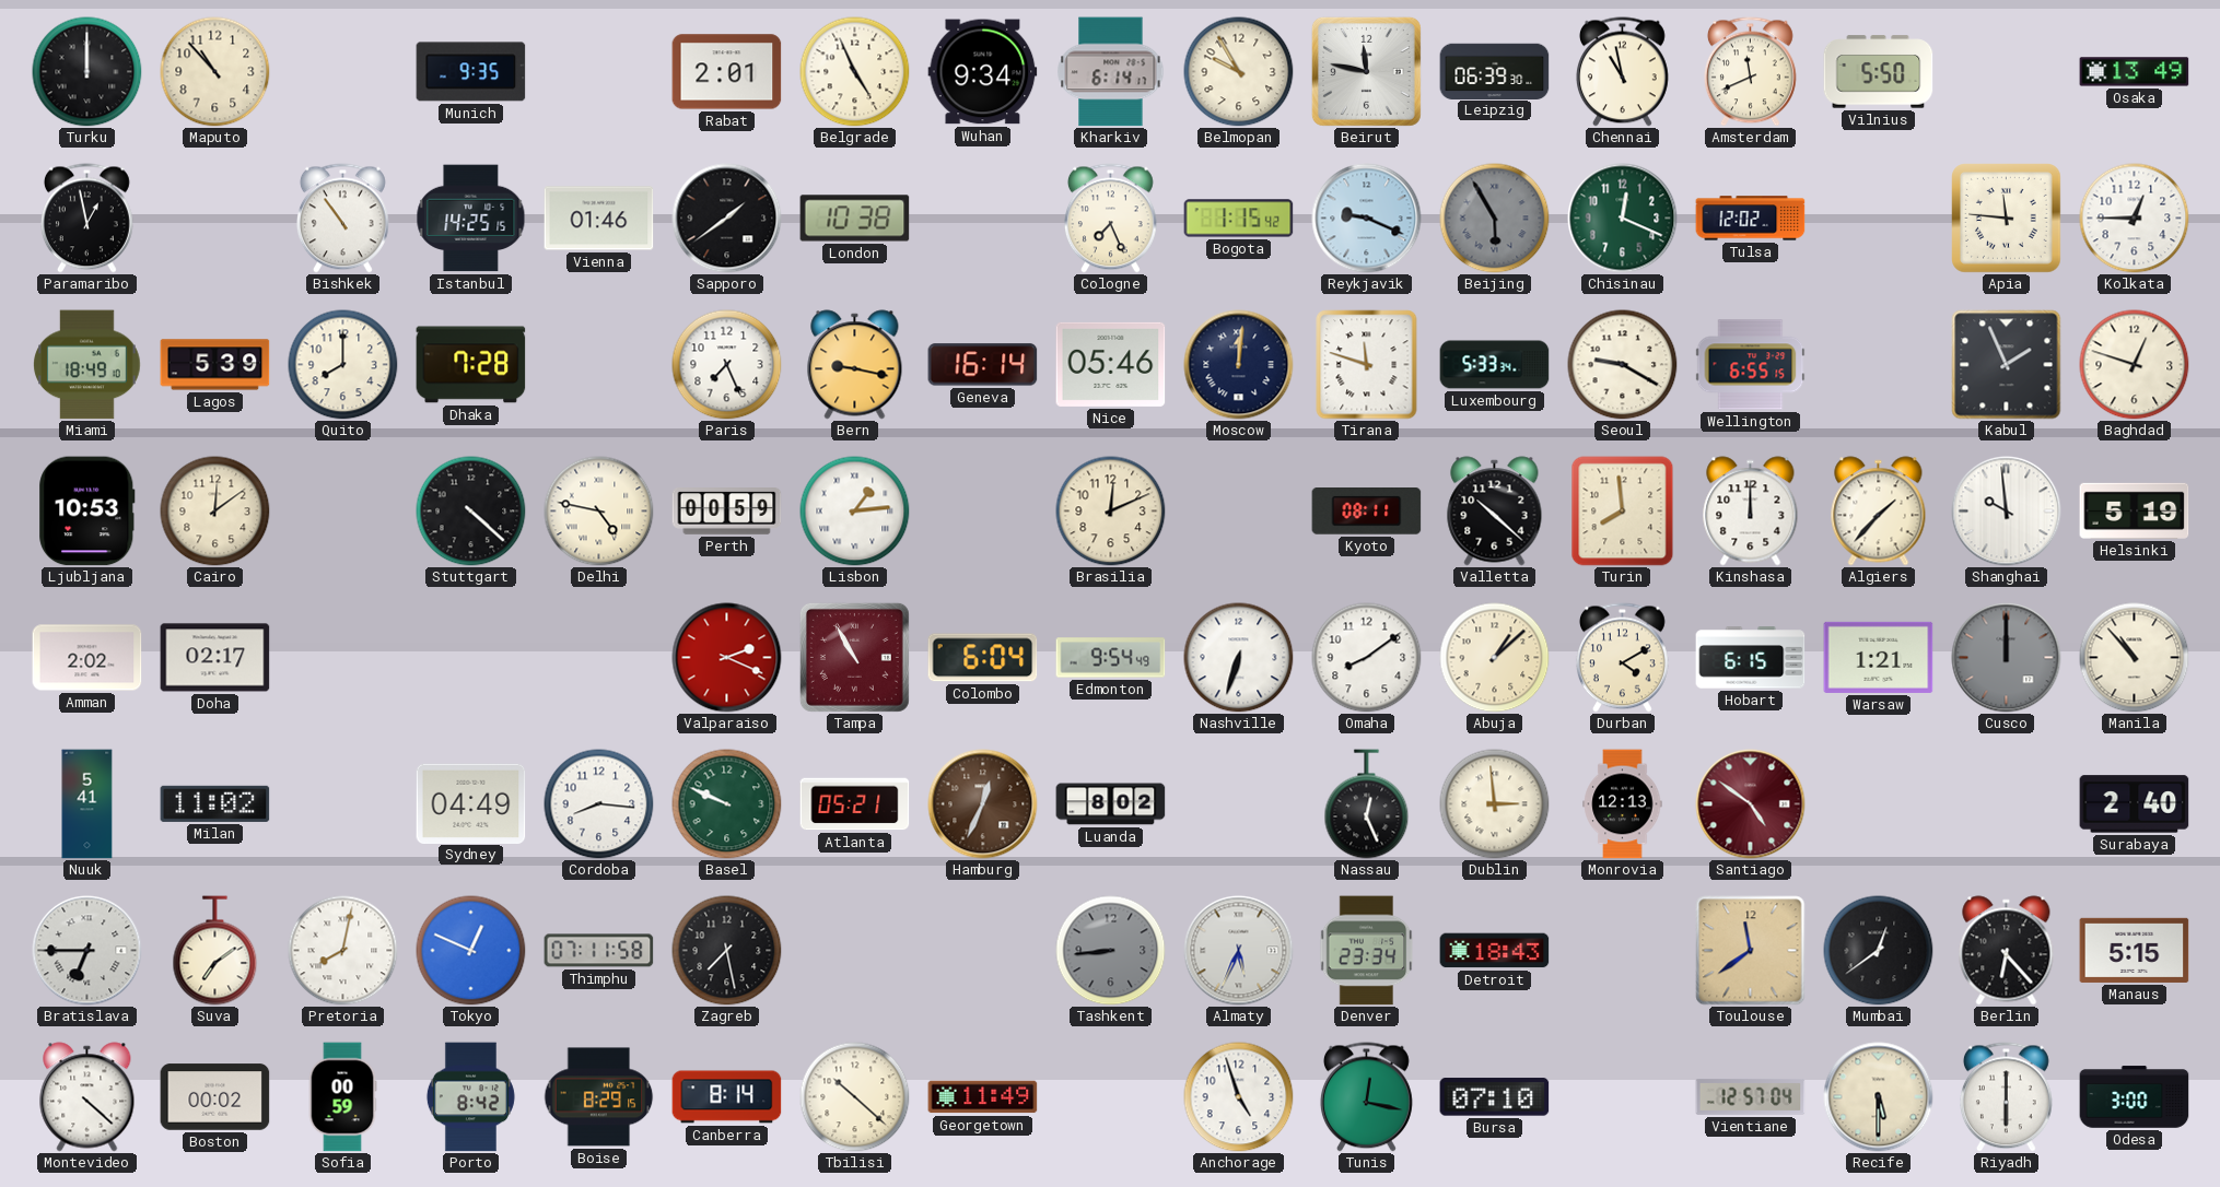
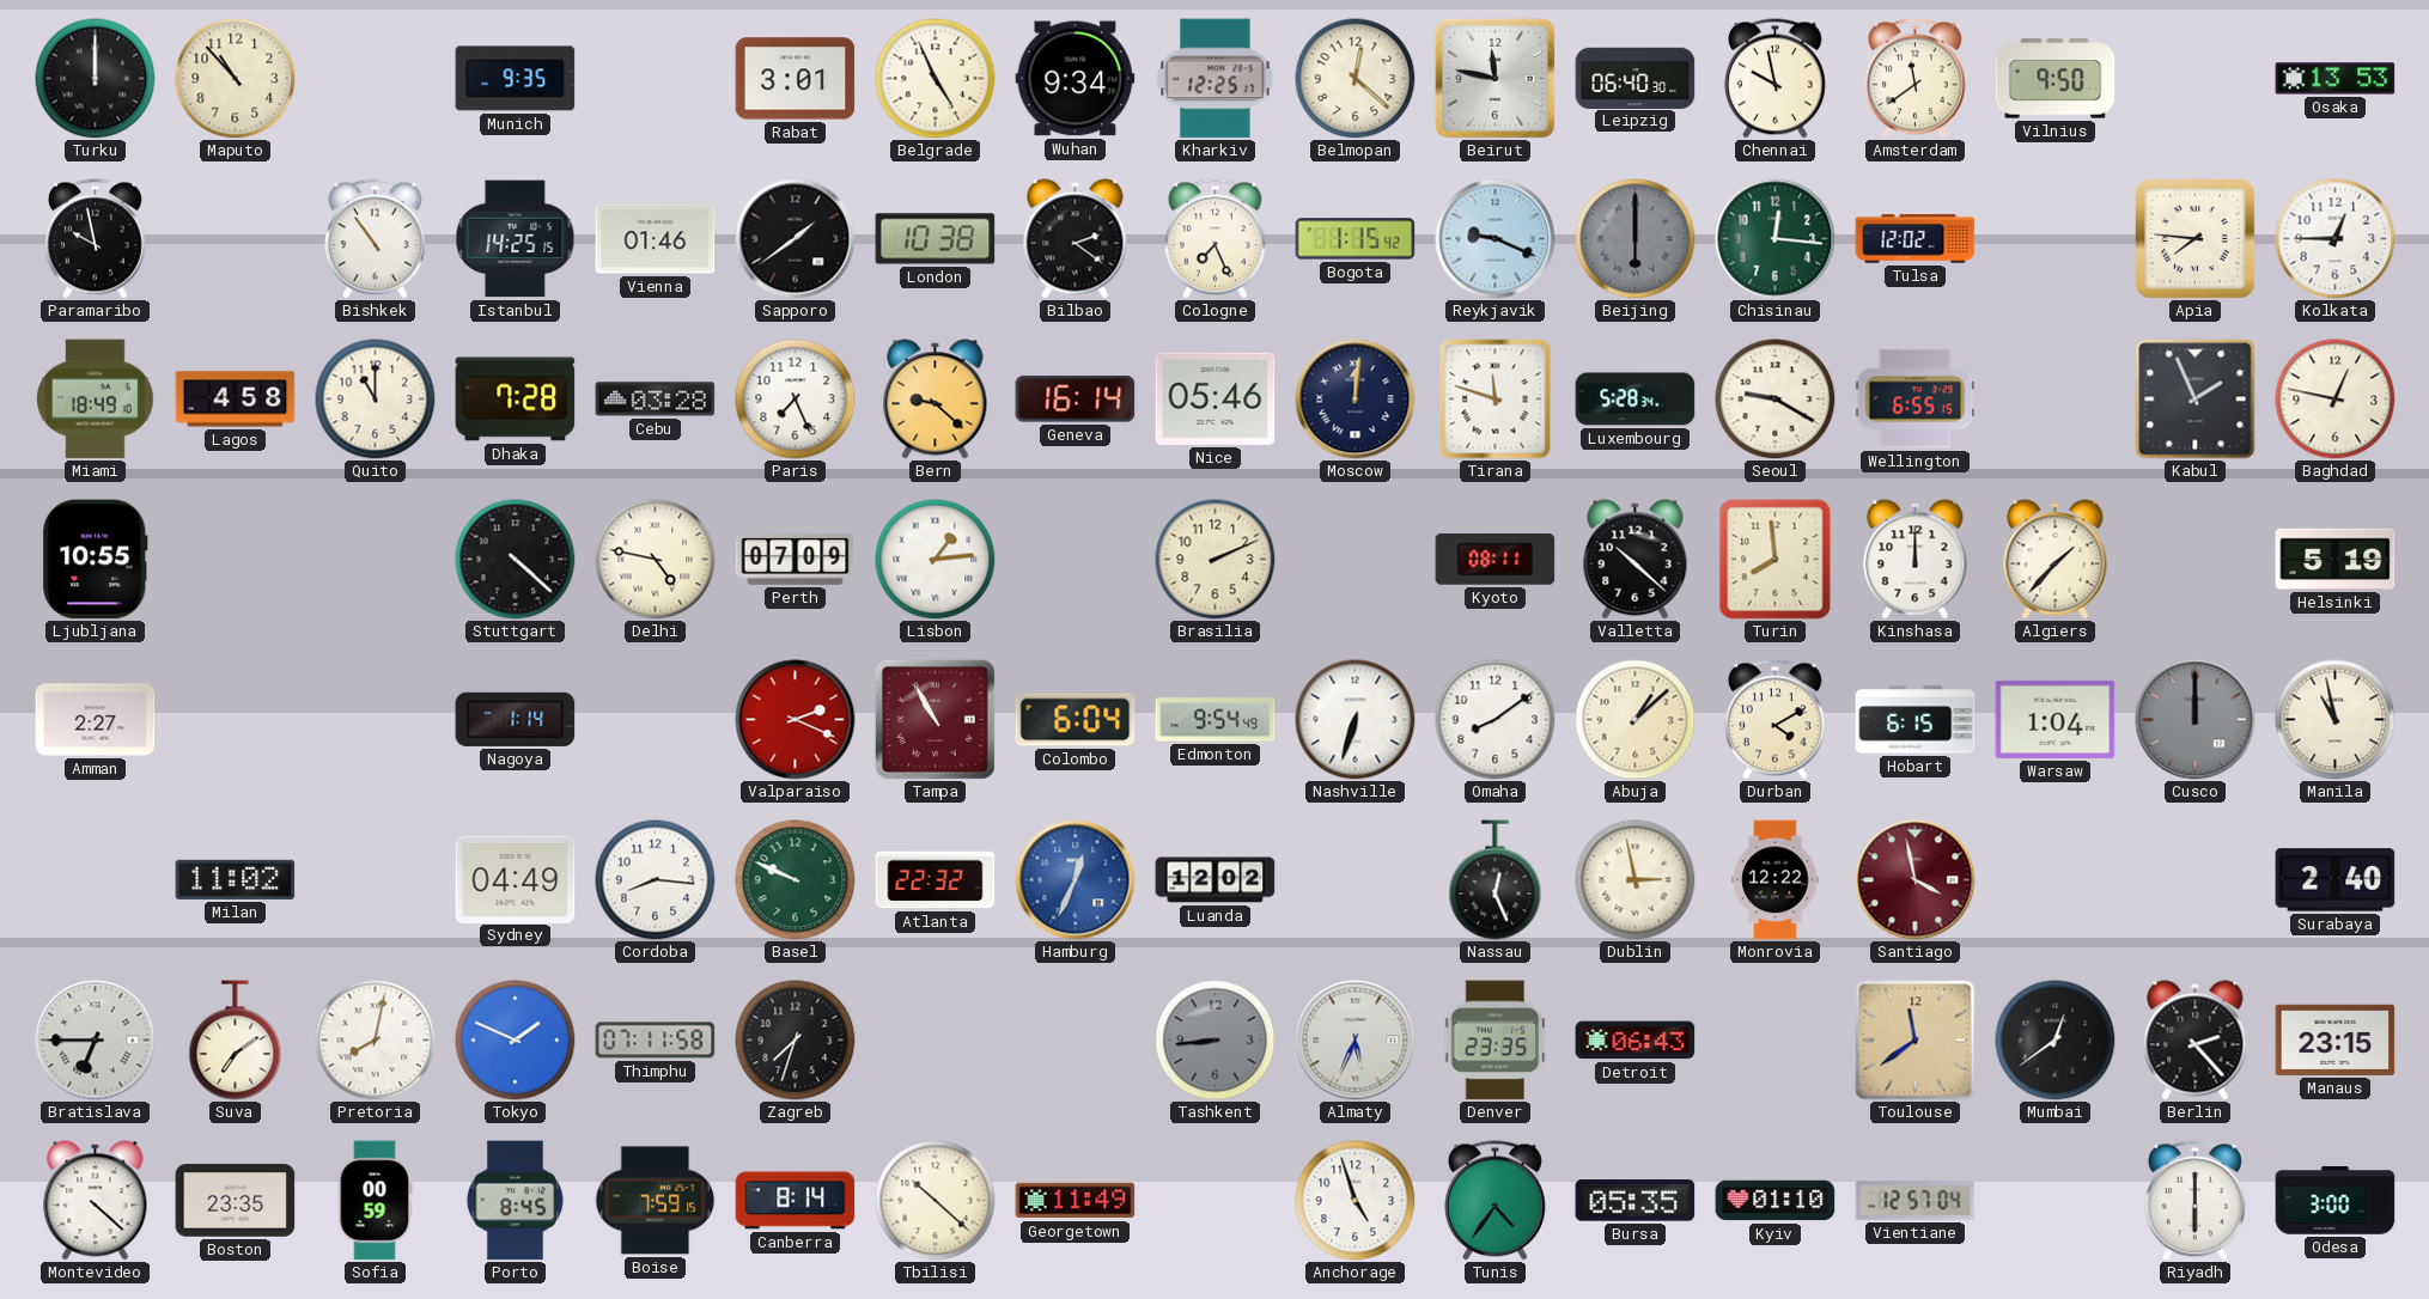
Rabat: 2:01 -> 3:01 (796, 79)
Kharkiv: 6:14 -> 12:25 (1216, 79)
Belmopan: 9:55 -> 12:22 (1356, 79)
Leipzig: 06:39 -> 06:40 (1636, 78)
Chennai: 10:58 -> 9:58 (1774, 79)
Amsterdam: 11:41 -> 11:39 (1914, 79)
Vilnius: 5:50 -> 9:50 (2056, 79)
Osaka: 13:49 -> 13:53 (2336, 79)
Paramaribo: 12:58 -> 9:58 (95, 239)
Bilbao: none -> 2:21 (1076, 239)
Beijing: 5:55 -> 6:00 (1636, 239)
Chisinau: 12:19 -> 12:16 (1776, 239)
Apia: 11:46 -> 7:46 (2196, 239)
Lagos: 5:39 -> 4:58 (236, 400)
Quito: 8:00 -> 11:00 (376, 400)
Cebu: none -> 03:28 (656, 400)
Bern: 9:17 -> 9:22 (936, 400)
Luxembourg: 5:33 -> 5:28 (1636, 400)
Baghdad: 12:48 -> 12:47 (2336, 400)
Ljubljana: 10:53 -> 10:55 (96, 560)
Cairo: 12:09 -> none (215, 512)
Perth: 00:59 -> 07:09 (796, 560)
Brasilia: 12:11 -> 2:11 (1216, 560)
Shanghai: 9:59 -> none (2007, 512)
Amman: 2:02 -> 2:27 (96, 720)
Doha: 02:17 -> none (215, 658)
Nagoya: none -> 1:14 (516, 719)
Warsaw: 1:21 -> 1:04 (2056, 719)
Manila: 10:53 -> 10:58 (2336, 720)
Nuuk: 5:41 -> none (87, 804)
Atlanta: 05:21 -> 22:32 (936, 880)
Hamburg dial: brown -> blue (1076, 880)
Luanda: 8:02 -> 12:02 (1216, 880)
Dublin: 2:59 -> 2:58 (1636, 880)
Monrovia: 12:13 -> 12:22 (1776, 880)
Santiago: 4:51 -> 3:58 (1916, 880)
Tokyo: 12:49 -> 1:49 (516, 1041)
Zagreb: 7:28 -> 7:33 (796, 1041)
Denver: 23:34 -> 23:35 (1496, 1041)
Detroit: 18:43 -> 06:43 (1636, 1041)
Berlin: 6:23 -> 2:23 (2196, 1041)
Manaus: 5:15 -> 23:15 (2336, 1039)
Boston: 00:02 -> 23:35 (236, 1201)
Porto: 8:42 -> 8:45 (515, 1201)
Boise: 8:29 -> 7:59 (655, 1201)
Tunis: 12:17 -> 4:36 (1494, 1201)
Bursa: 07:10 -> 05:35 (1636, 1201)
Kyiv: none -> 01:10 (1776, 1201)
Recife: 5:30 -> none (1879, 1097)
